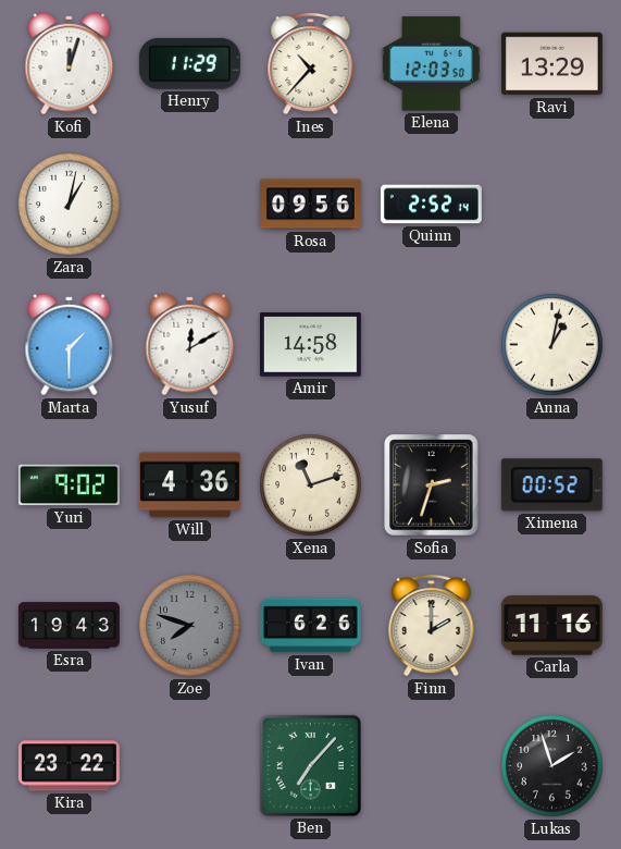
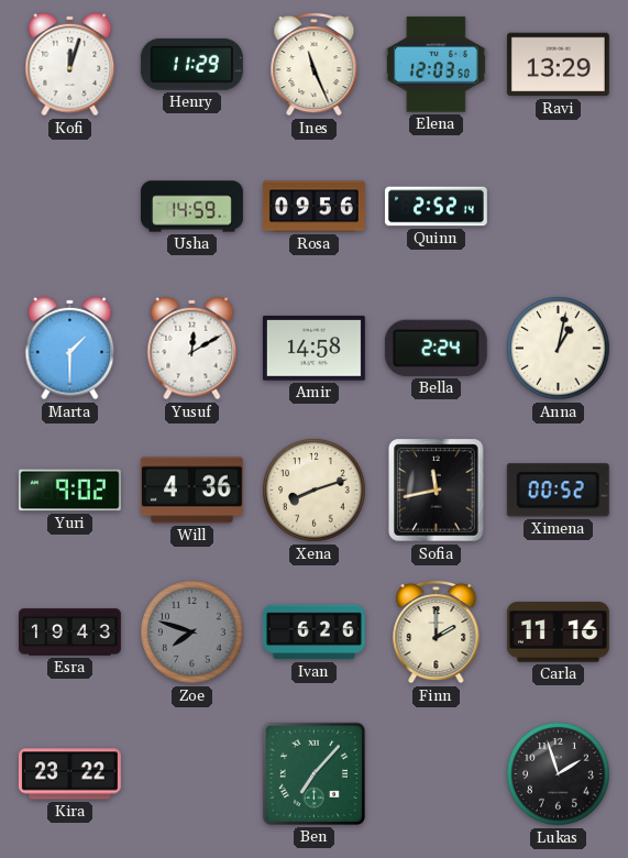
Ines: 10:37 -> 11:26 (315, 64)
Zara: 1:02 -> none (70, 205)
Usha: none -> 14:59 (191, 207)
Bella: none -> 2:24 (436, 348)
Xena: 11:12 -> 8:12 (315, 491)
Sofia: 2:33 -> 11:43 (437, 491)
